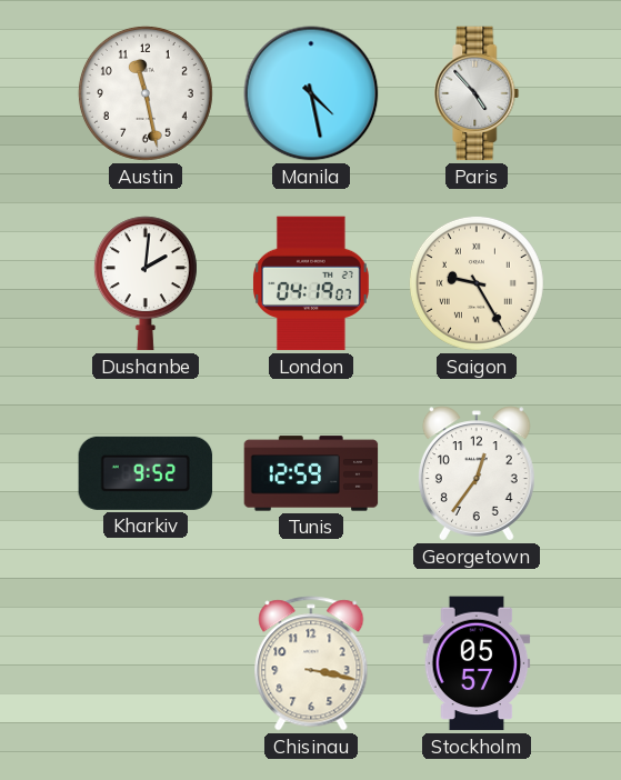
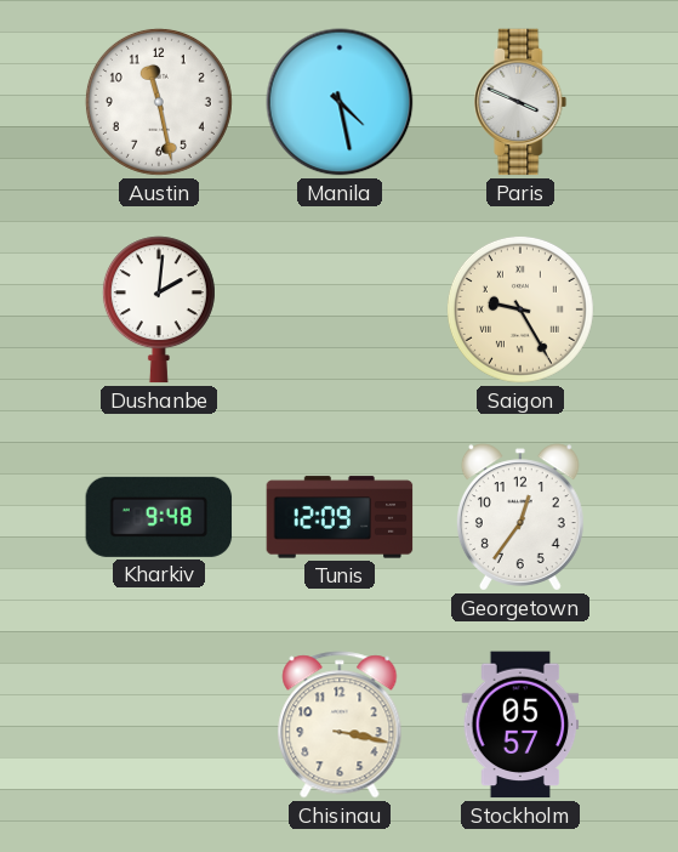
Paris: 4:53 -> 3:49 (520, 102)
London: 04:19 -> none (311, 283)
Kharkiv: 9:52 -> 9:48 (159, 517)
Tunis: 12:59 -> 12:09 (340, 517)
